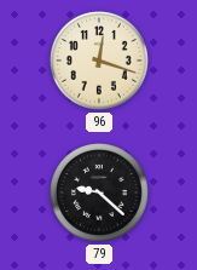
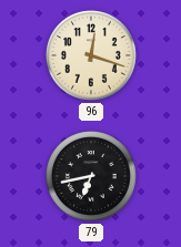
79: 9:22 -> 6:43 (91, 176)
